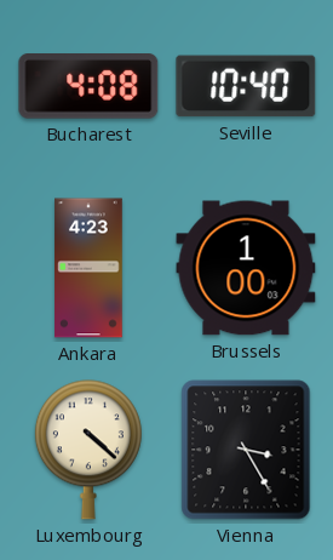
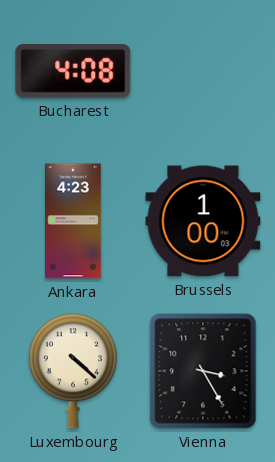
Seville: 10:40 -> none (246, 86)
